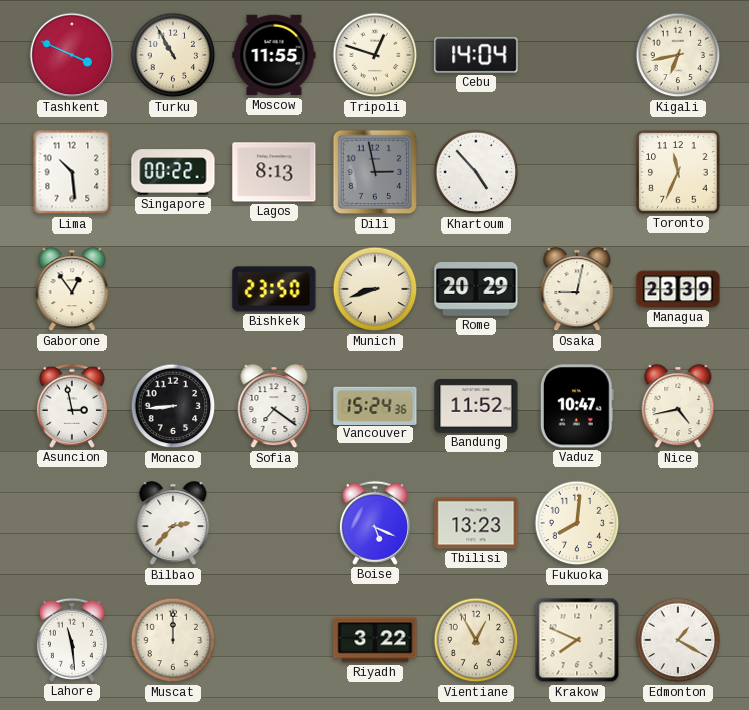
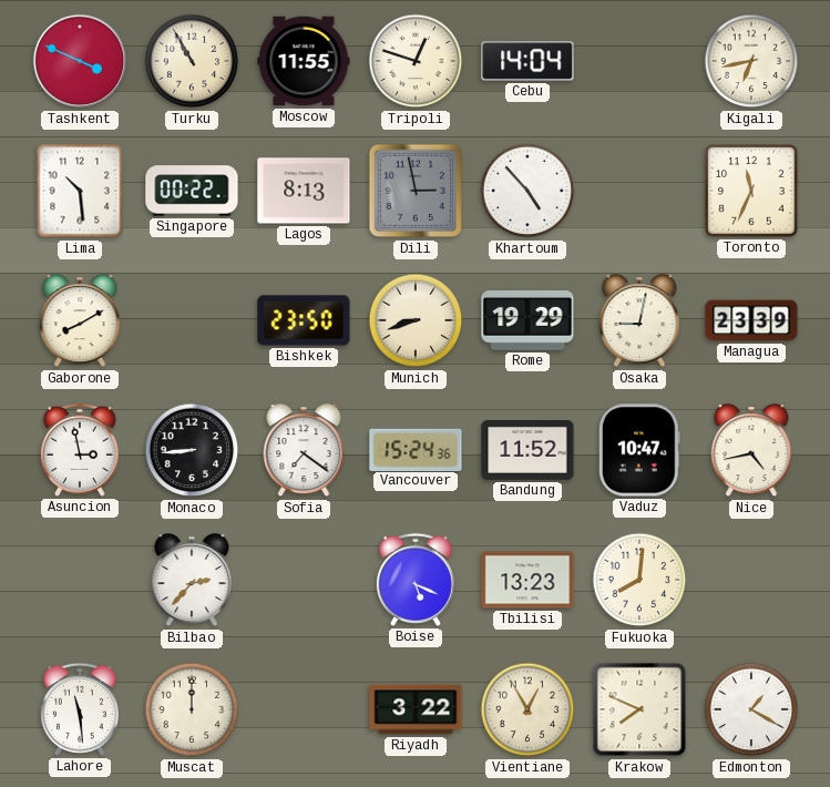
Gaborone: 12:54 -> 8:10 (80, 321)
Rome: 20:29 -> 19:29 (527, 321)
